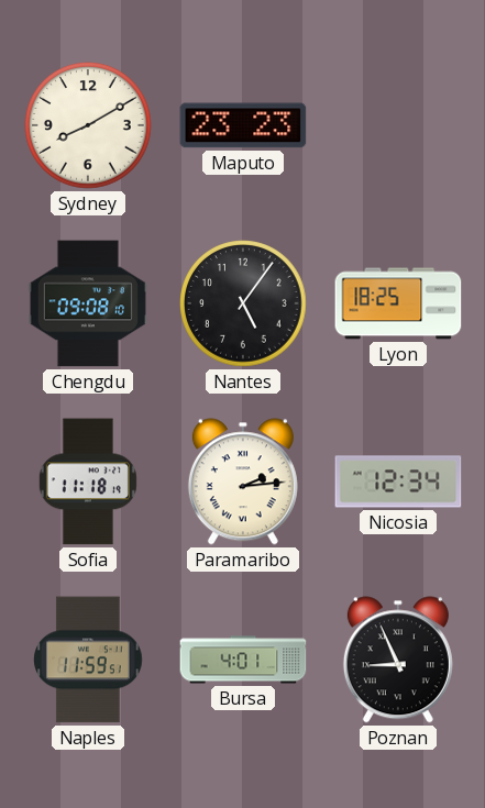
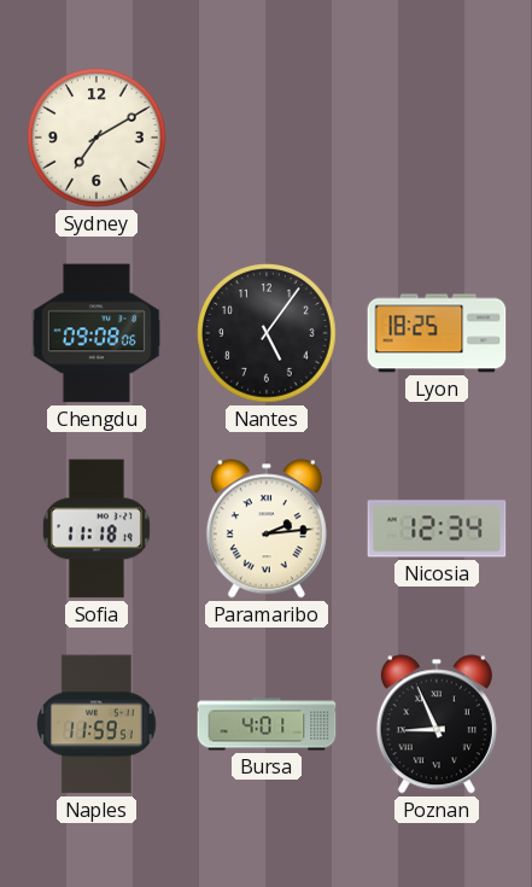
Sydney: 8:10 -> 7:10 (97, 138)
Maputo: 23:23 -> none (243, 125)
Chengdu: 09:08:10 -> 09:08:06 (97, 333)
